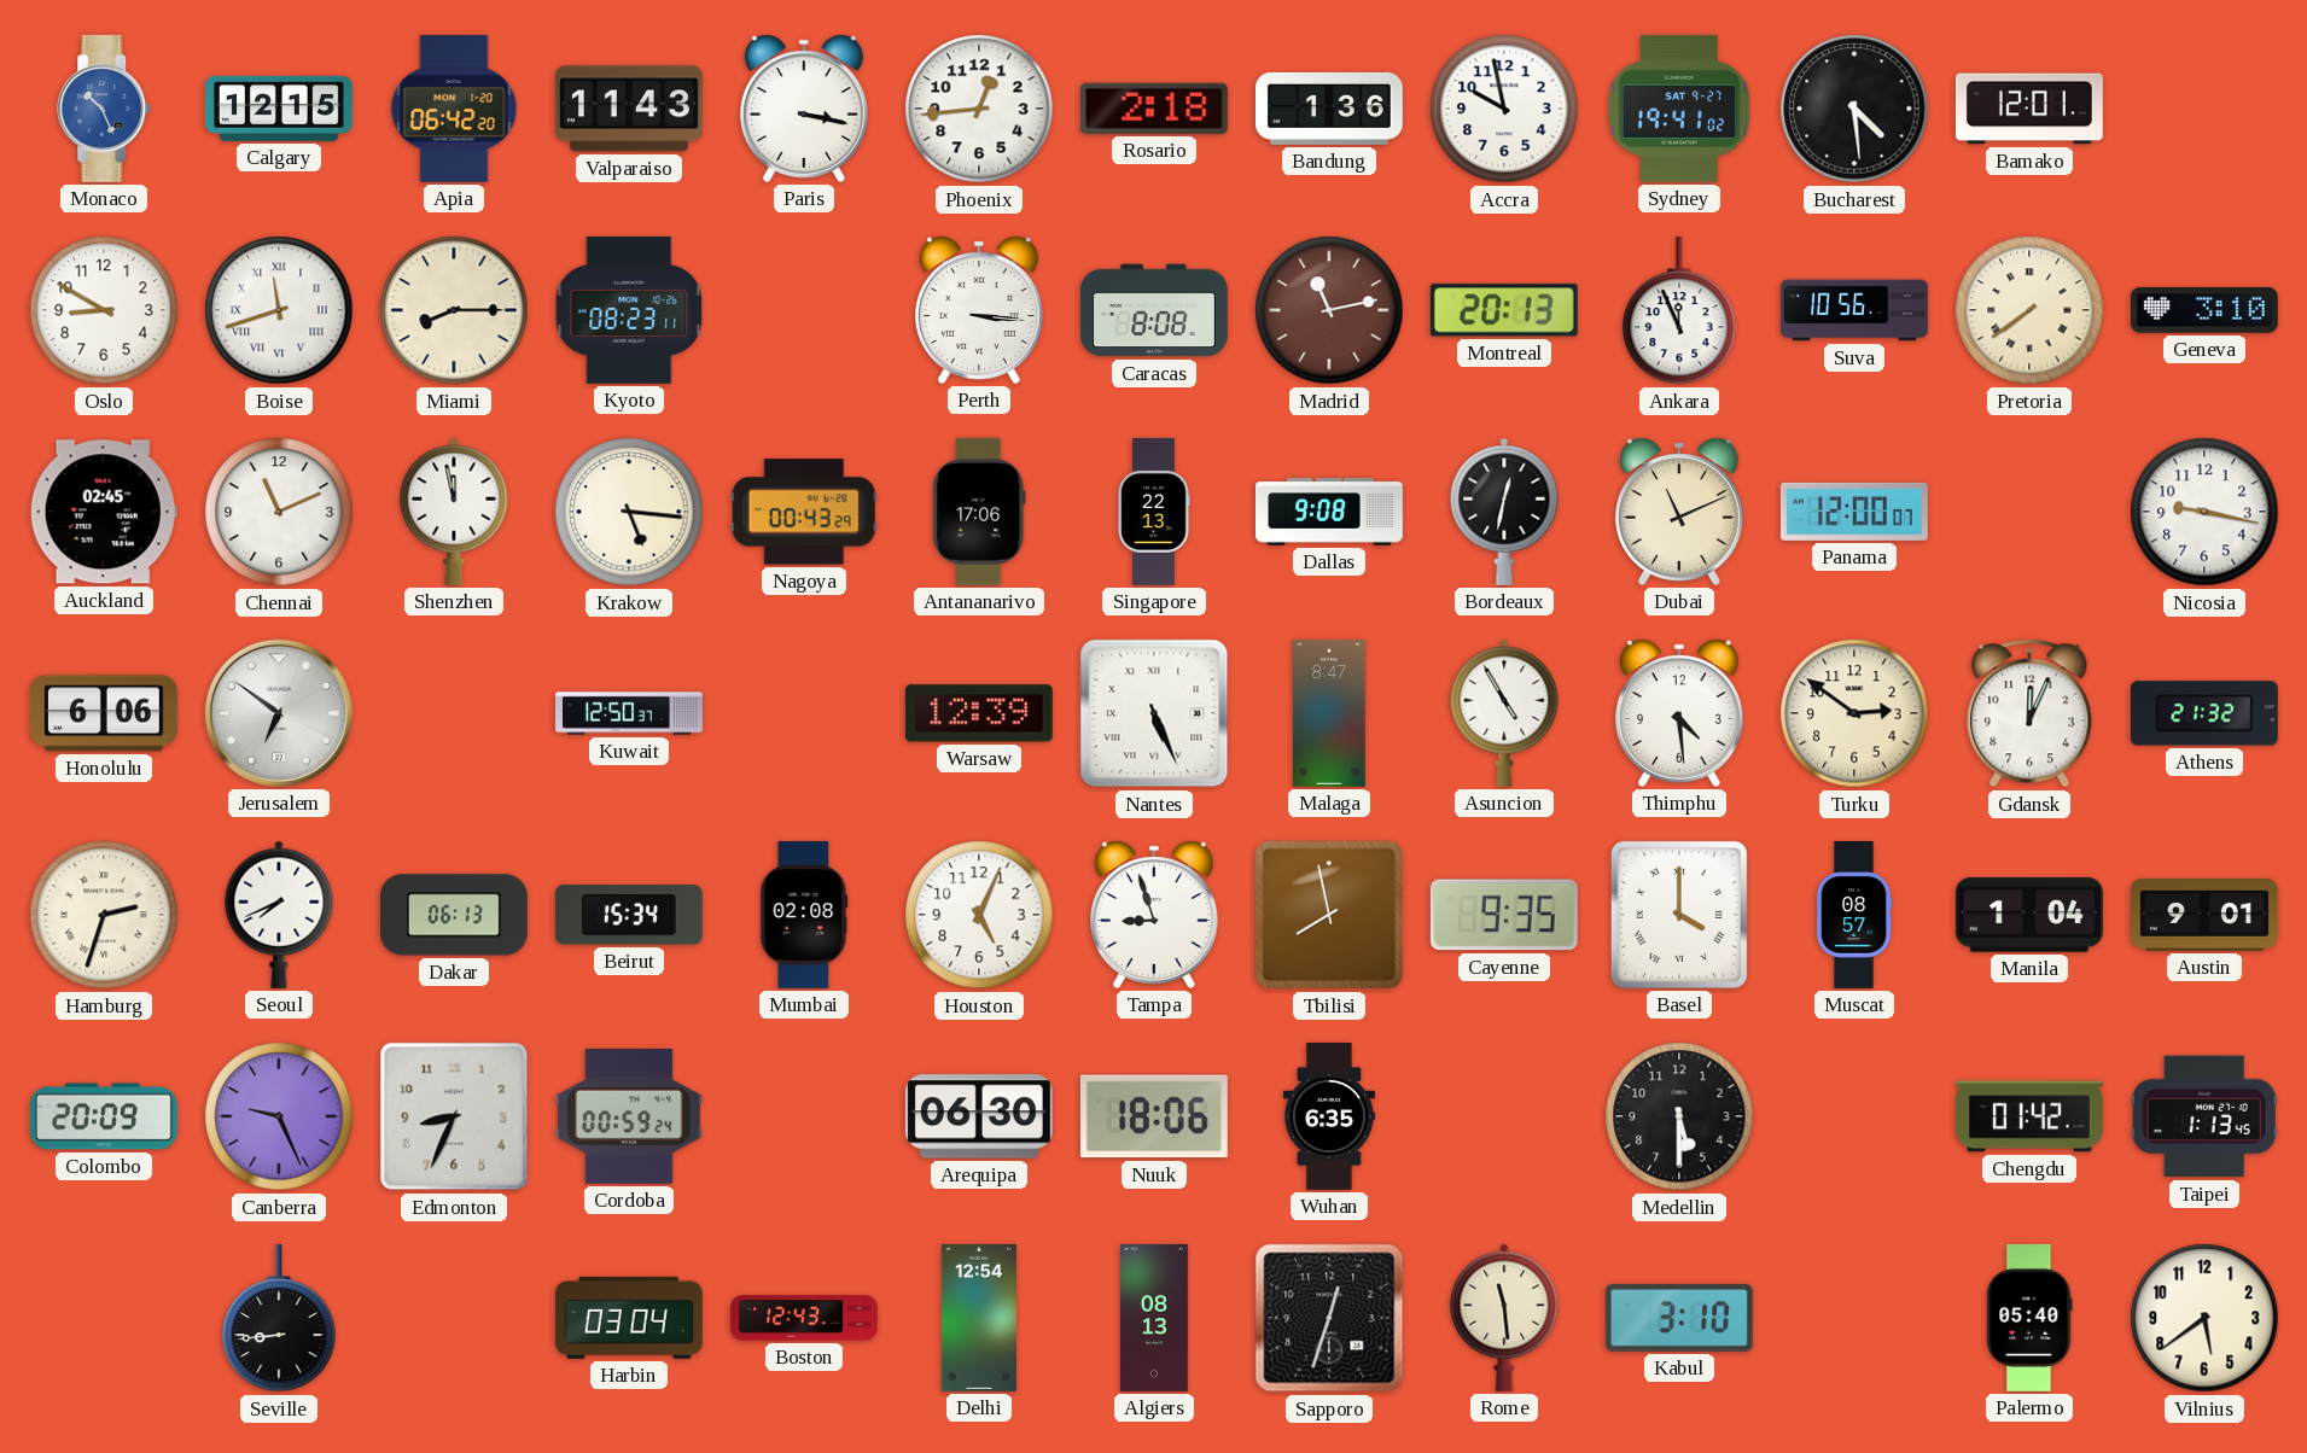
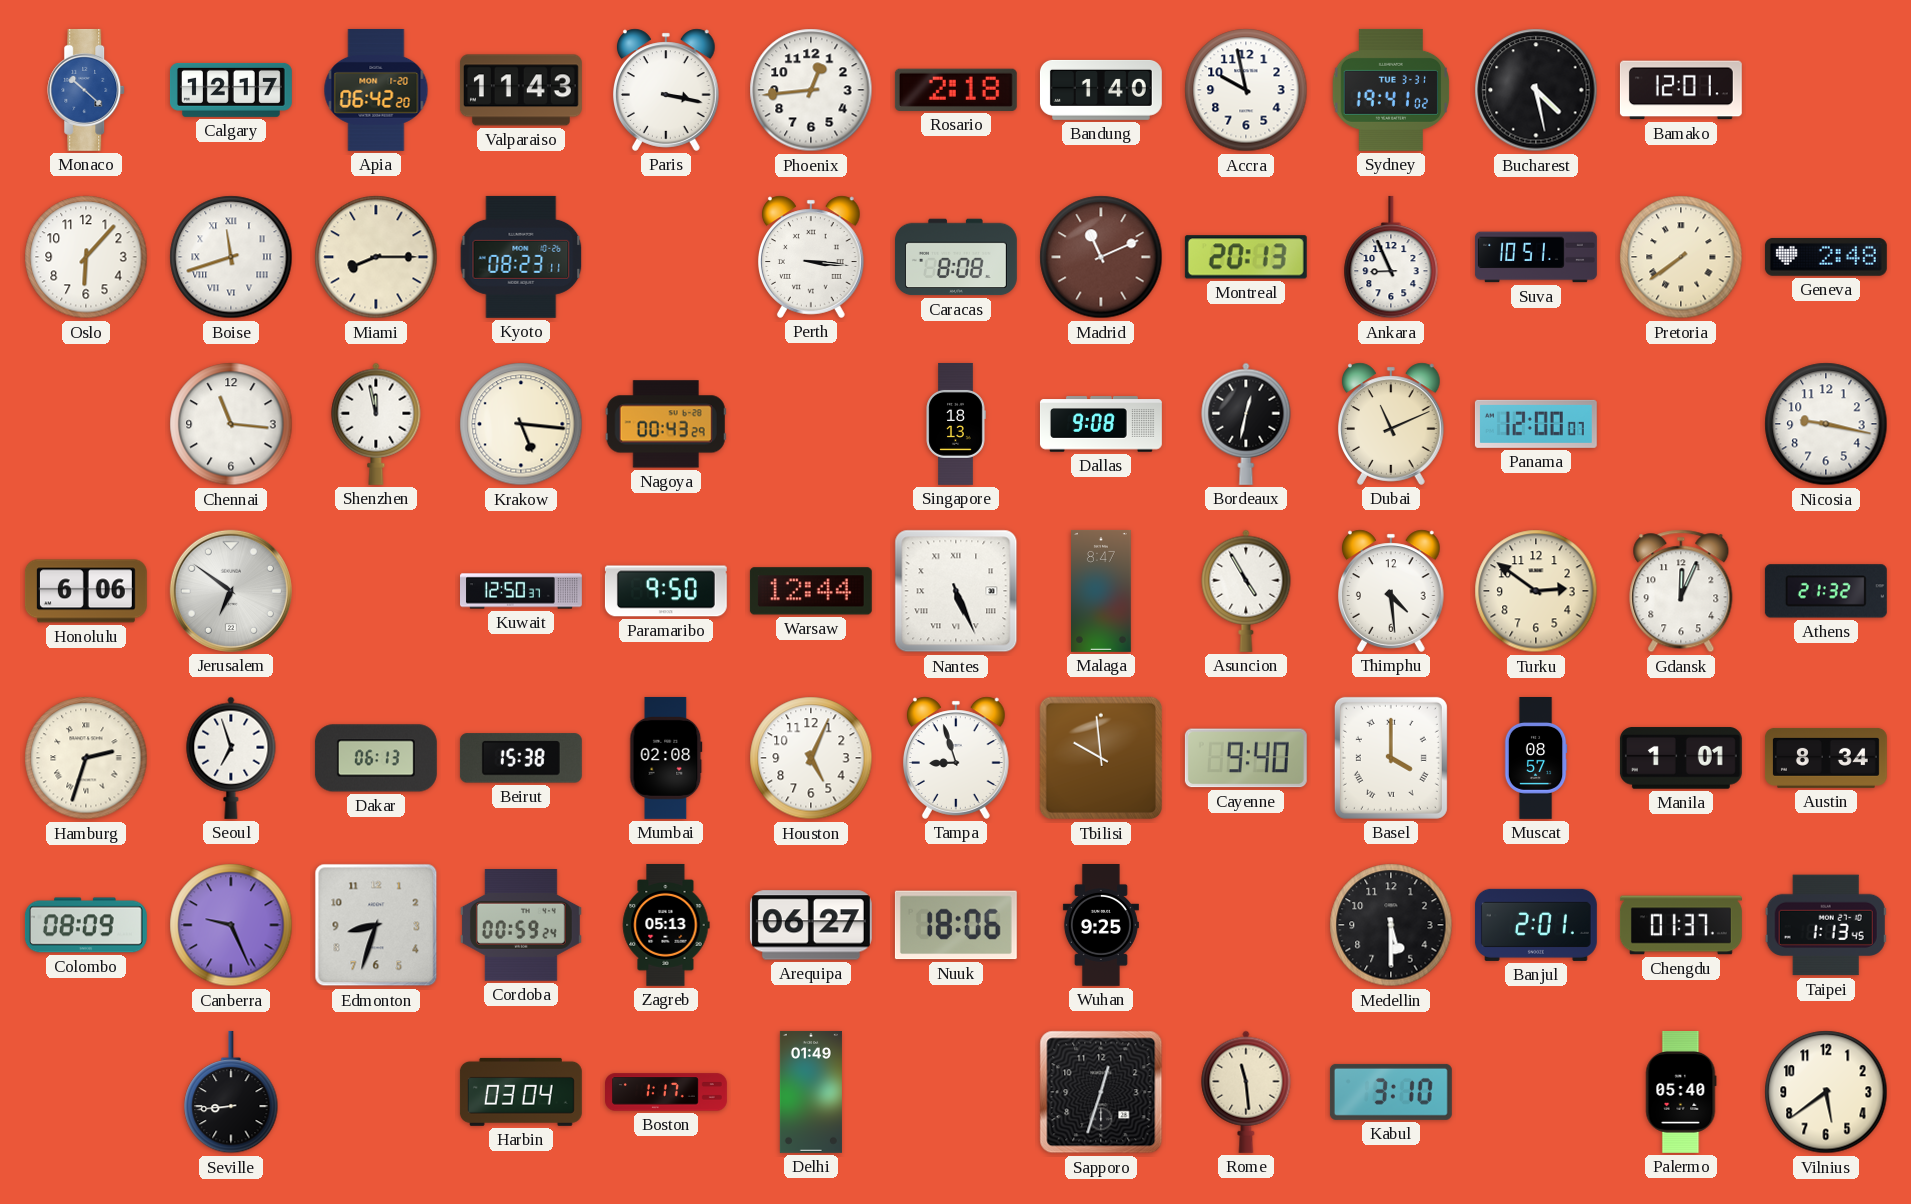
Monaco: 10:26 -> 10:22 (87, 90)
Calgary: 12:15 -> 12:17 (231, 90)
Bandung: 1:36 -> 1:40 (1101, 90)
Sydney date: SAT 9-27 -> TUE 3-31 (1390, 90)
Bucharest: 4:29 -> 4:28 (1536, 90)
Oslo: 8:50 -> 6:07 (86, 257)
Madrid: 11:13 -> 11:11 (1101, 257)
Ankara: 11:56 -> 8:56 (1391, 257)
Suva: 10:56 -> 10:51 (1536, 257)
Geneva: 3:10 -> 2:48 (1826, 257)
Auckland: 02:45 -> none (104, 512)
Chennai: 11:11 -> 11:16 (231, 424)
Antananarivo: 17:06 -> none (979, 512)
Singapore: 22:13 -> 18:13 (956, 424)
Paramaribo: none -> 9:50 (666, 591)
Warsaw: 12:39 -> 12:44 (811, 591)
Seoul: 7:41 -> 6:57 (231, 758)
Beirut: 15:34 -> 15:38 (521, 758)
Tbilisi: 7:58 -> 9:59 (1101, 758)
Cayenne: 9:35 -> 9:40 (1246, 758)
Manila: 1:04 -> 1:01 (1681, 758)
Austin: 9:01 -> 8:34 (1826, 758)
Colombo: 20:09 -> 08:09 (86, 925)
Edmonton: 8:34 -> 8:33 (376, 925)
Zagreb: none -> 05:13 (666, 925)
Arequipa: 06:30 -> 06:27 (811, 925)
Wuhan: 6:35 -> 9:25 (1101, 926)
Banjul: none -> 2:01 (1536, 925)
Chengdu: 01:42 -> 01:37 (1681, 925)
Boston: 12:43 -> 1:17 (667, 1092)
Delhi: 12:54 -> 01:49 (811, 1092)
Algiers: 08:13 -> none (1154, 1318)
